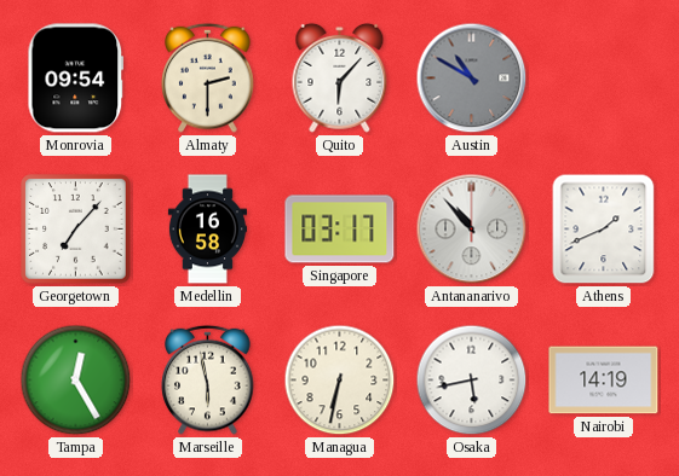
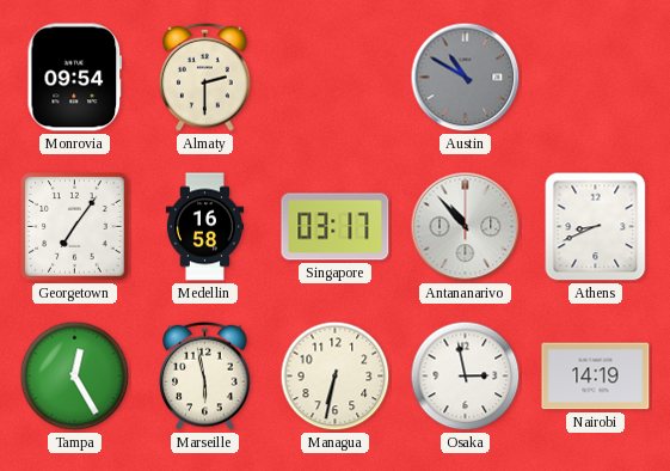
Quito: 6:07 -> none (340, 77)
Georgetown: 7:07 -> 7:06 (75, 227)
Athens: 1:41 -> 8:41 (596, 227)
Osaka: 5:43 -> 2:58 (466, 377)
